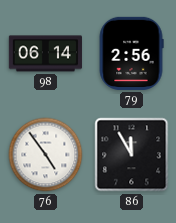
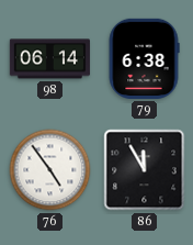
79: 2:56 -> 6:38 (144, 58)
